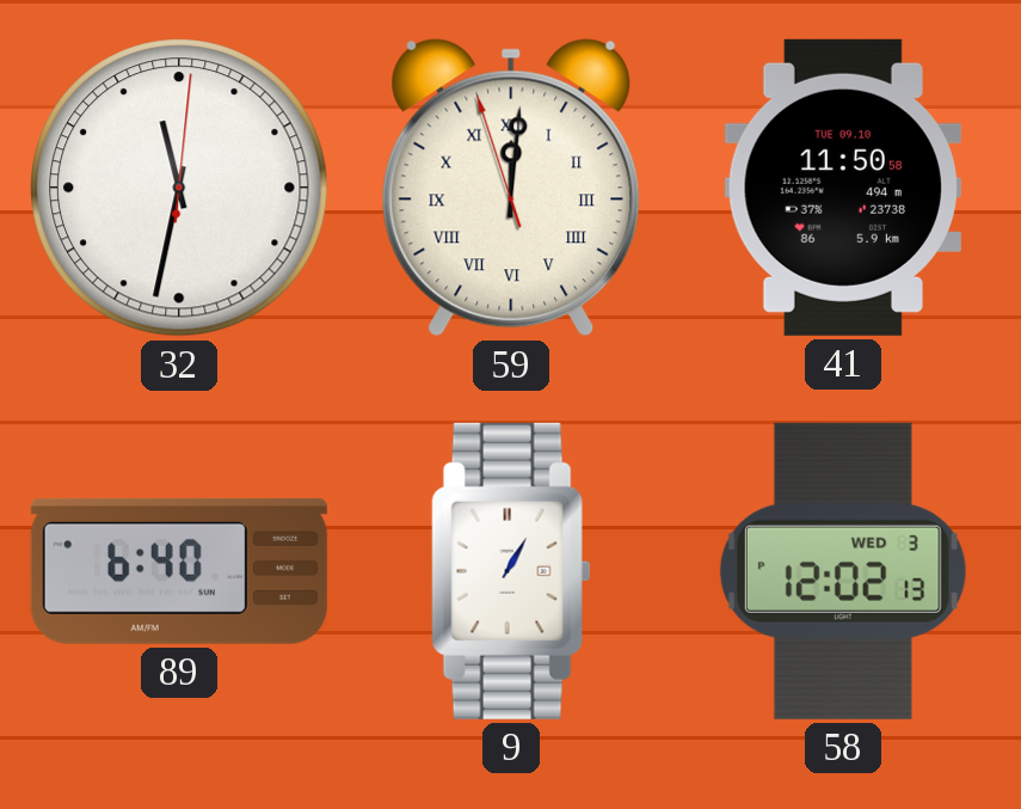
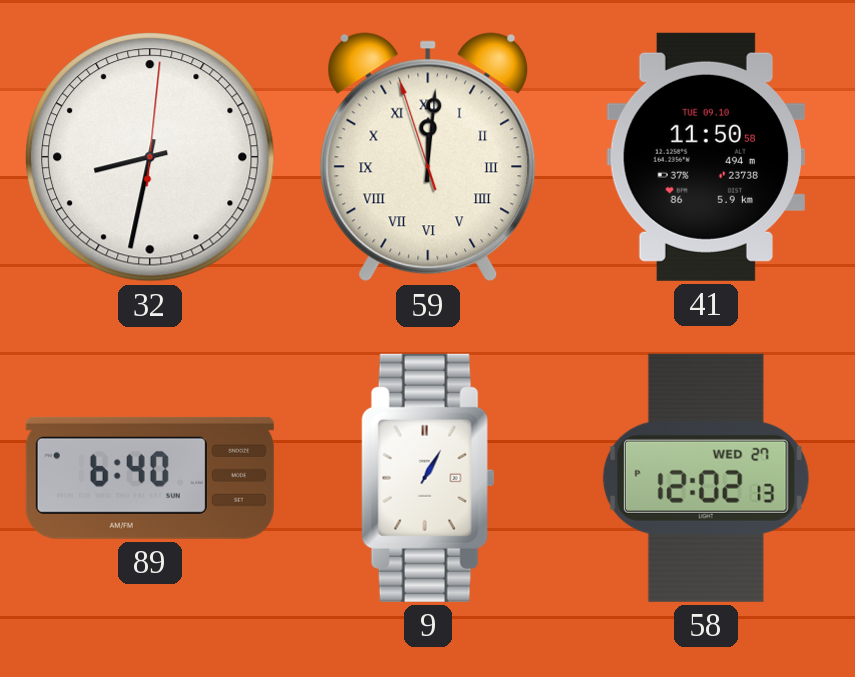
32: 11:32 -> 8:32 (150, 157)
58 date: WED 3 -> WED 27 (706, 478)
